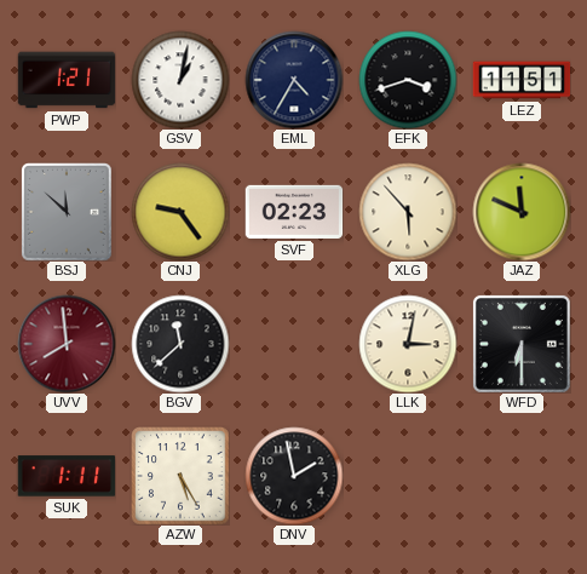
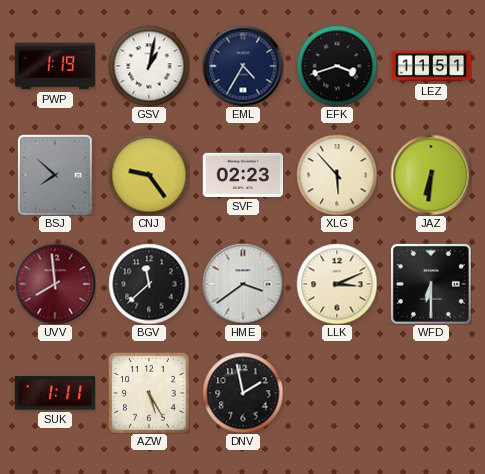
PWP: 1:21 -> 1:19 (55, 66)
BSJ: 11:52 -> 7:52 (56, 175)
JAZ: 11:49 -> 6:31 (431, 175)
HME: none -> 3:39 (243, 284)
LLK: 3:02 -> 3:11 (337, 284)
